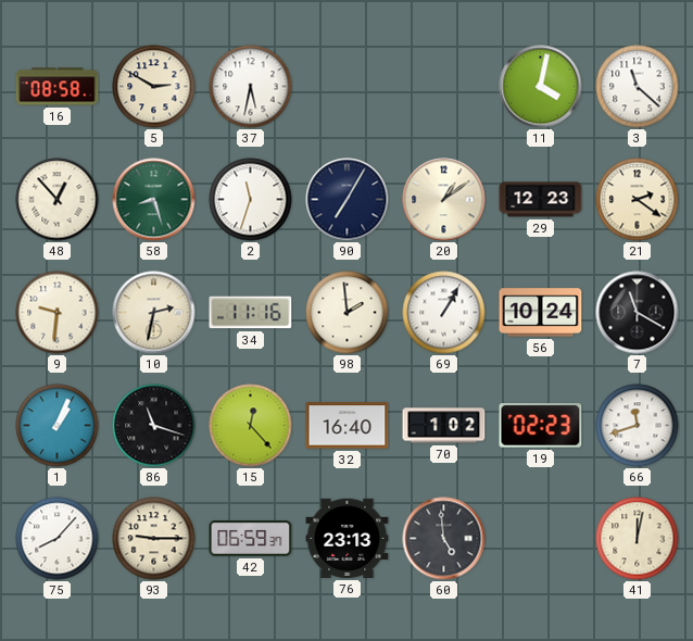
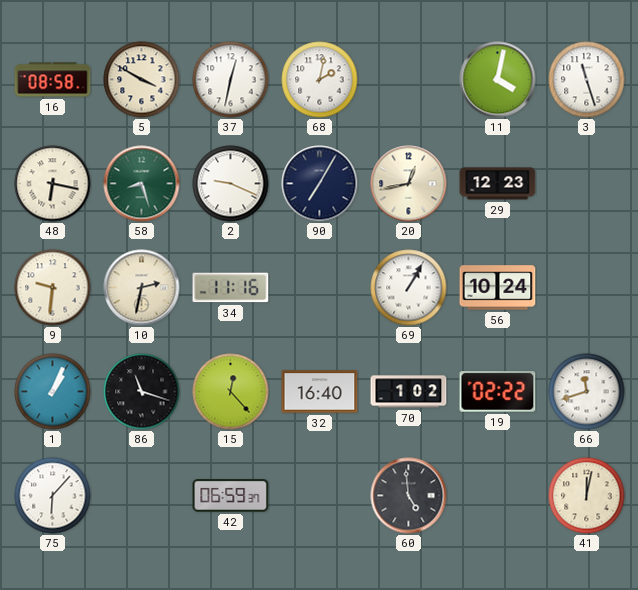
5: 2:50 -> 3:50 (142, 80)
37: 5:32 -> 12:32 (231, 80)
68: none -> 2:02 (320, 80)
3: 11:22 -> 11:27 (587, 80)
48: 12:53 -> 6:17 (53, 184)
2: 11:33 -> 9:19 (231, 184)
20: 1:09 -> 12:43 (409, 184)
21: 2:21 -> none (638, 200)
98: 1:59 -> none (348, 313)
7: 11:20 -> none (638, 313)
19: 02:23 -> 02:22 (498, 392)
75: 8:07 -> 6:07 (53, 496)
93: 9:15 -> none (154, 539)
76: 23:13 -> none (348, 538)
